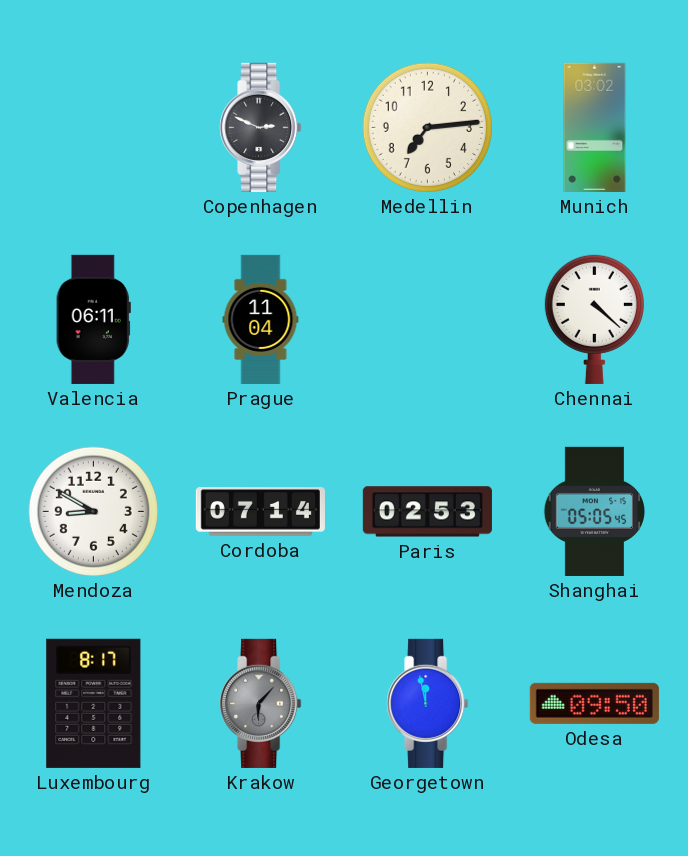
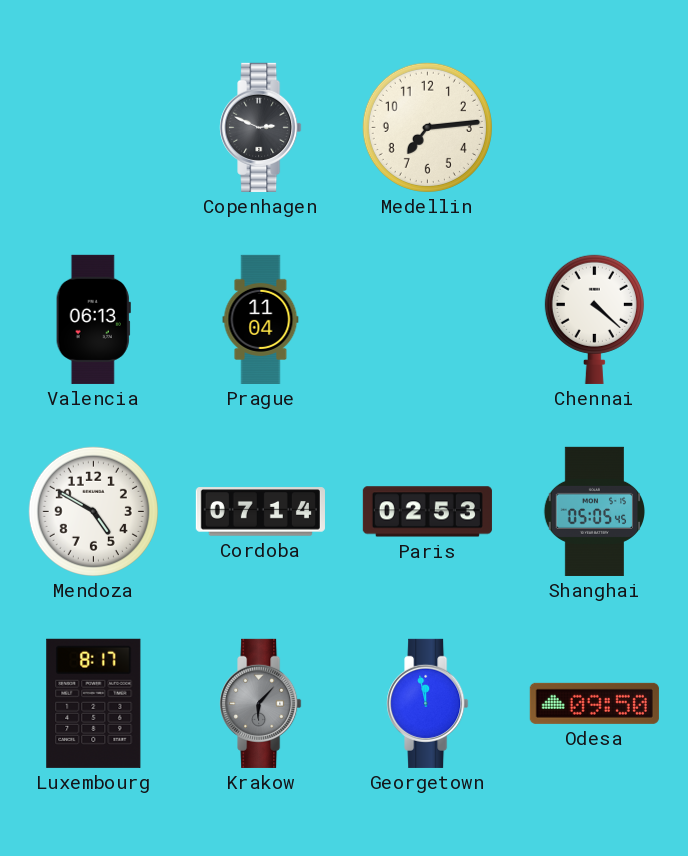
Munich: 03:02 -> none (595, 127)
Valencia: 06:11 -> 06:13 (93, 319)
Mendoza: 8:50 -> 4:50 (93, 511)
